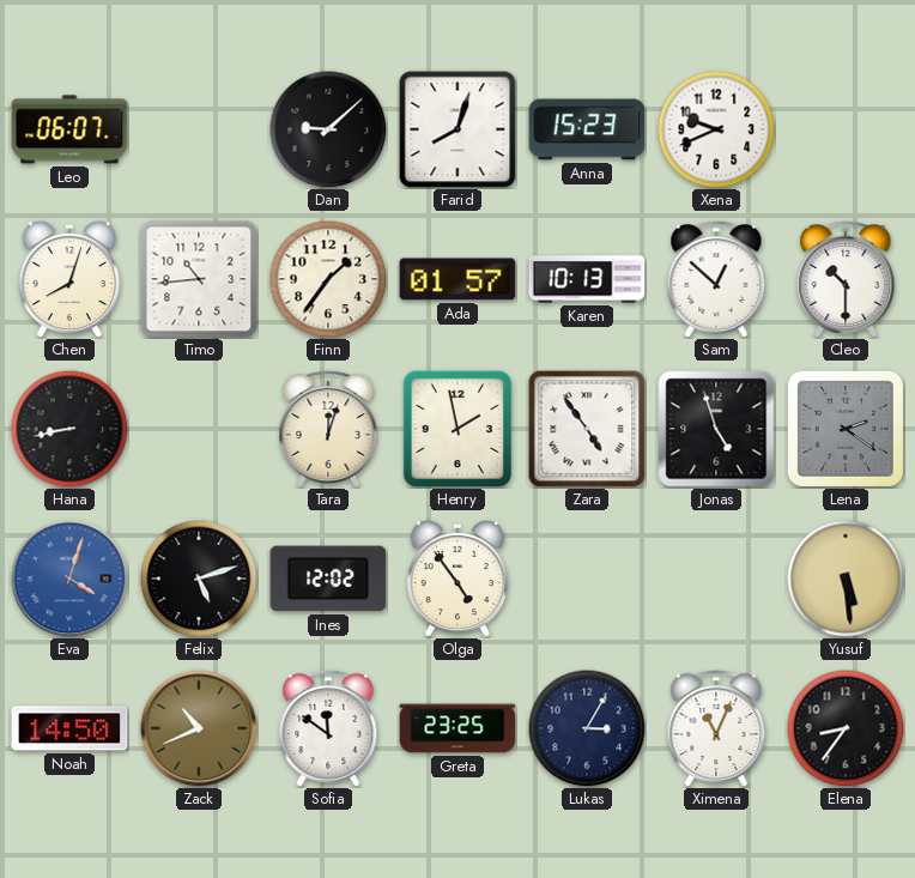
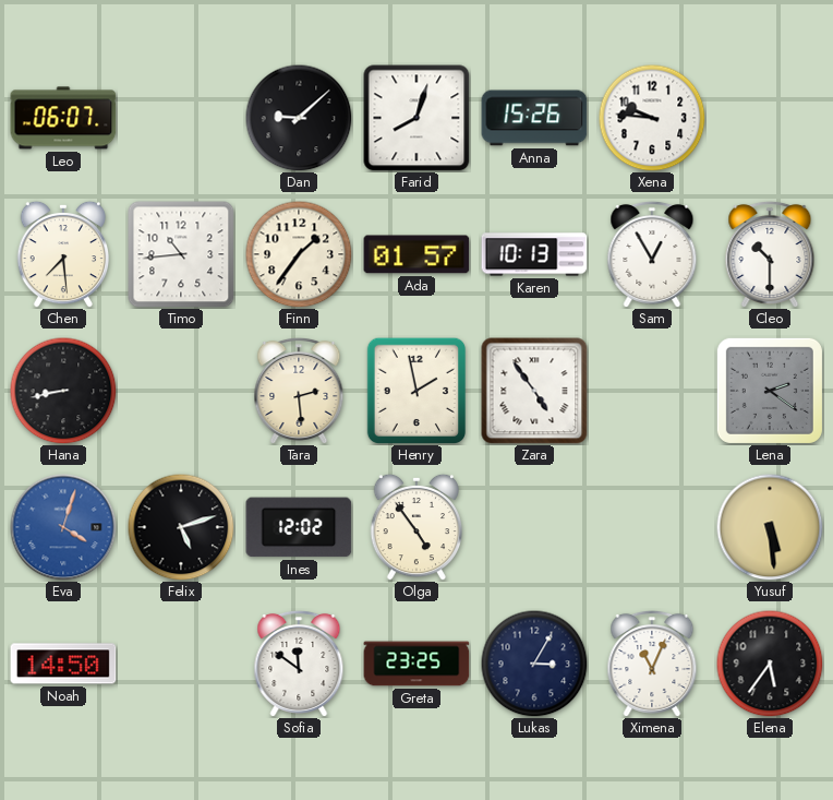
Anna: 15:23 -> 15:26 (534, 118)
Xena: 9:41 -> 9:46 (652, 118)
Chen: 8:03 -> 7:29 (63, 254)
Sam: 12:52 -> 12:55 (652, 254)
Tara: 12:03 -> 2:29 (299, 391)
Jonas: 4:57 -> none (716, 429)
Zack: 10:41 -> none (199, 728)
Elena: 8:36 -> 5:36 (770, 664)
